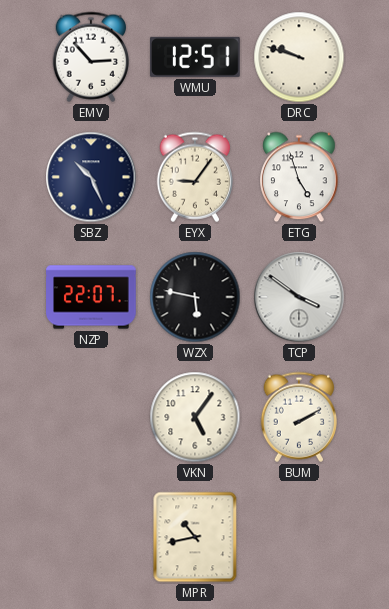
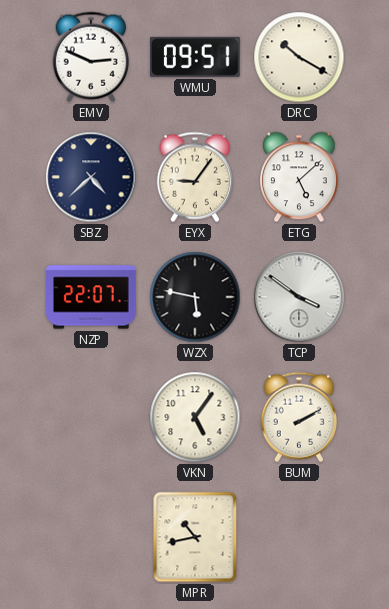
EMV: 2:53 -> 2:49 (90, 57)
WMU: 12:51 -> 09:51 (196, 57)
DRC: 9:48 -> 10:20 (299, 57)
SBZ: 10:26 -> 4:38 (91, 177)
ETG: 4:57 -> 5:08 (299, 177)
